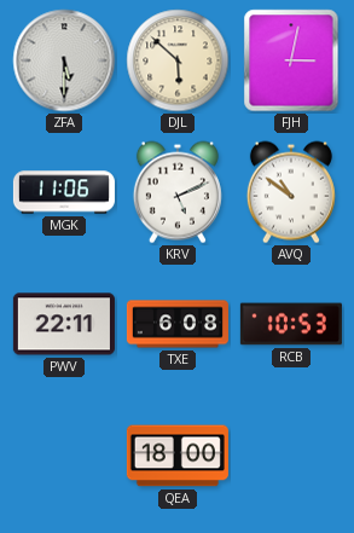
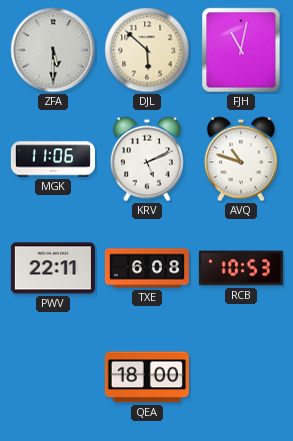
FJH: 3:02 -> 11:02 (241, 50)
AVQ: 10:51 -> 10:48 (241, 159)
